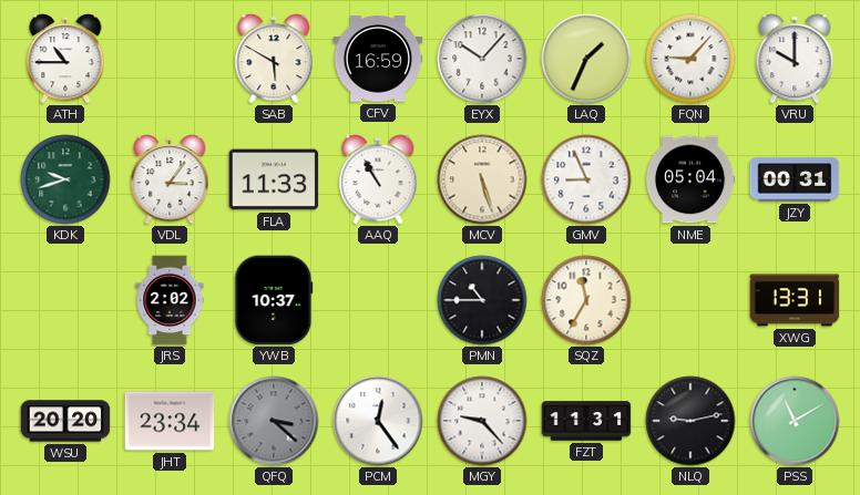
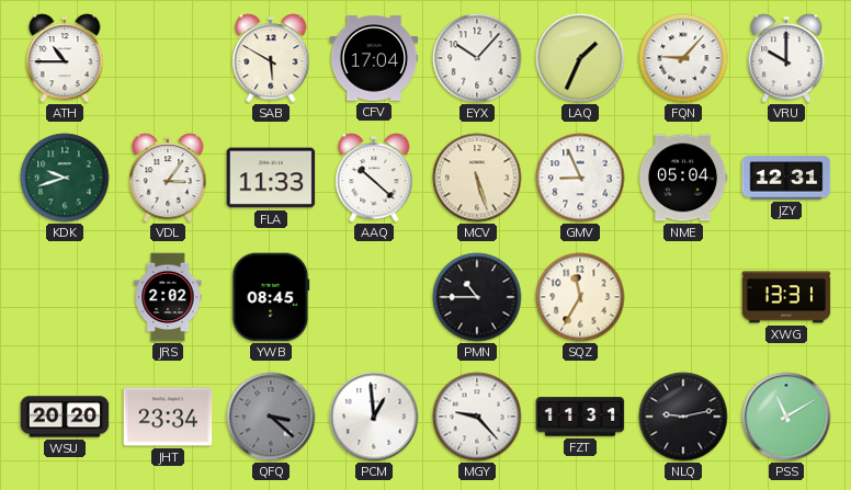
CFV: 16:59 -> 17:04 (374, 58)
AAQ: 10:55 -> 10:22 (374, 178)
JZY: 00:31 -> 12:31 (786, 178)
YWB: 10:37 -> 08:45 (271, 297)
PCM: 12:24 -> 12:59 (374, 417)
